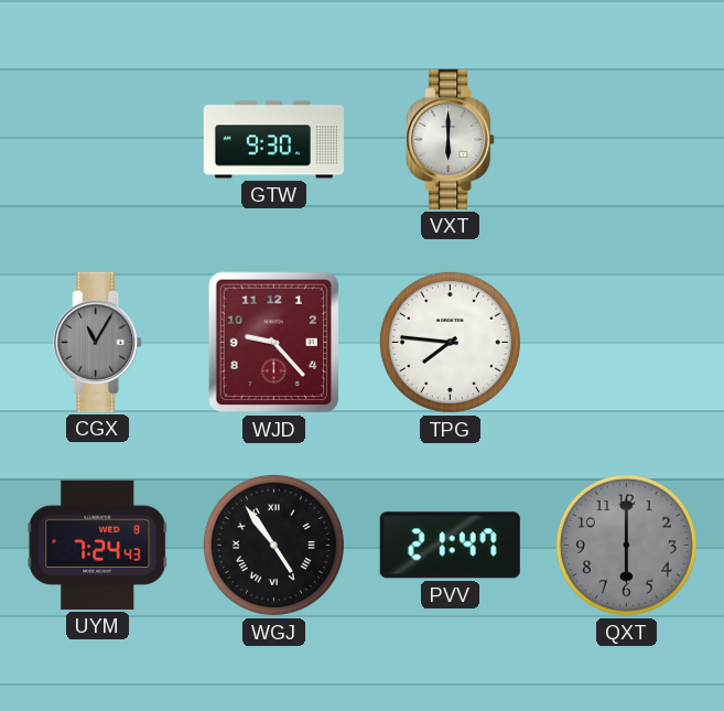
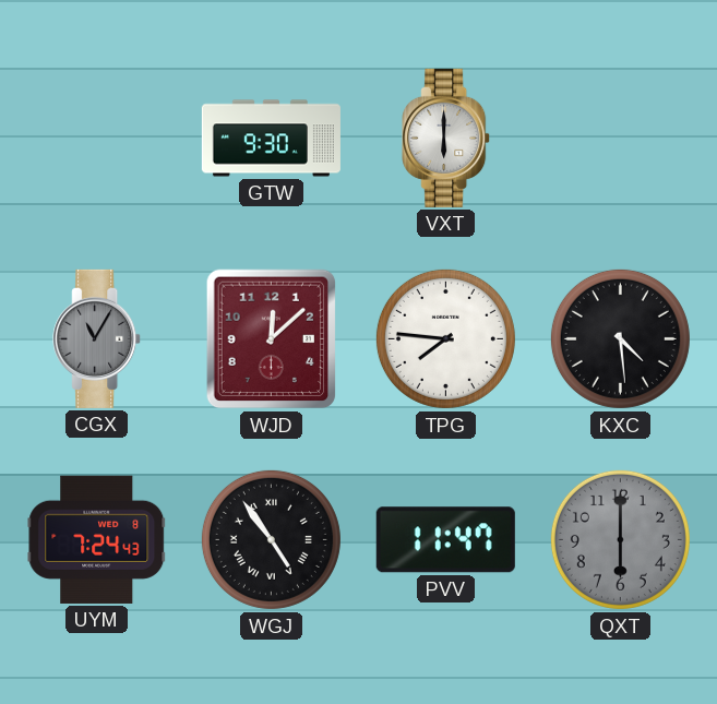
WJD: 9:23 -> 12:08 (272, 339)
KXC: none -> 4:29 (620, 338)
PVV: 21:47 -> 11:47 (445, 540)
